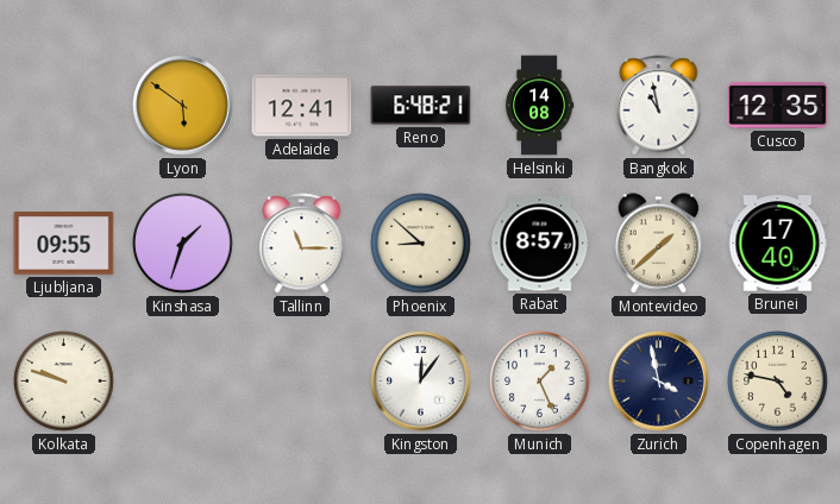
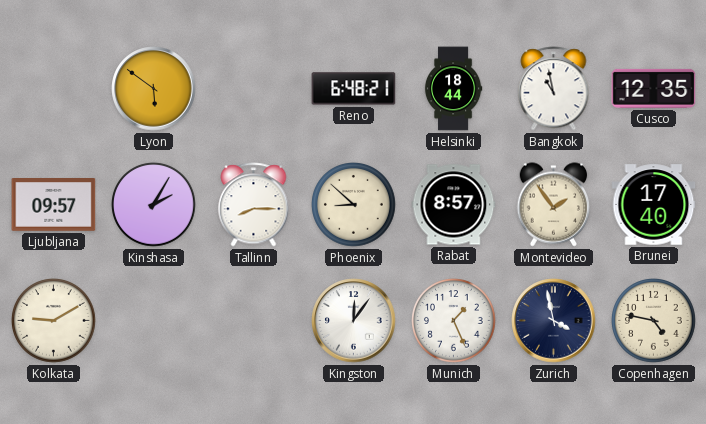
Adelaide: 12:41 -> none (302, 106)
Helsinki: 14:08 -> 18:44 (453, 89)
Ljubljana: 09:55 -> 09:57 (54, 205)
Kinshasa: 1:33 -> 2:05 (154, 205)
Tallinn: 11:15 -> 8:15 (254, 205)
Montevideo: 1:38 -> 1:54 (554, 205)
Kolkata: 9:48 -> 9:10 (54, 321)
